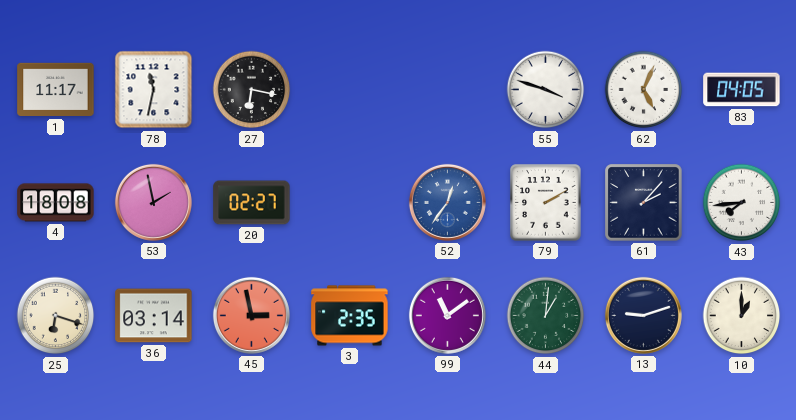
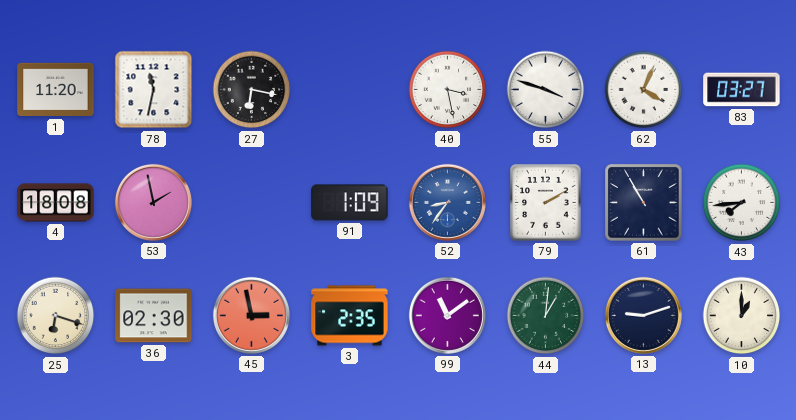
1: 11:17 -> 11:20 (56, 90)
40: none -> 3:28 (448, 90)
62: 5:04 -> 4:04 (644, 90)
83: 04:05 -> 03:27 (742, 90)
20: 02:27 -> none (252, 203)
91: none -> 1:09 (350, 203)
52: 12:36 -> 8:36 (447, 202)
61: 2:07 -> 10:55 (644, 203)
36: 03:14 -> 02:30 (154, 316)
